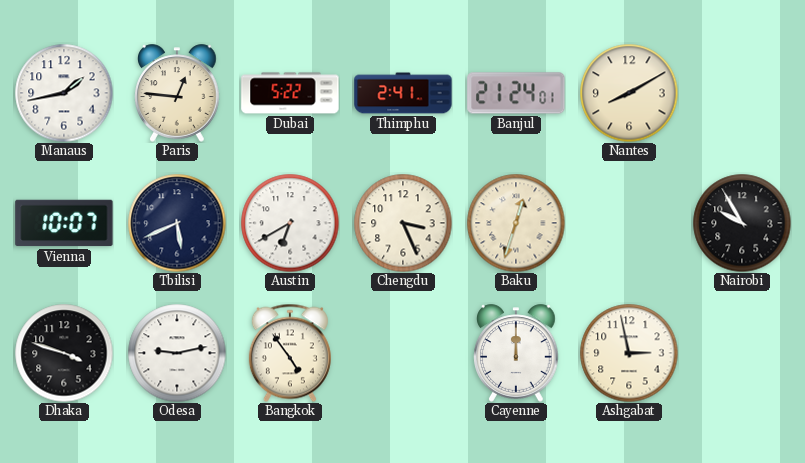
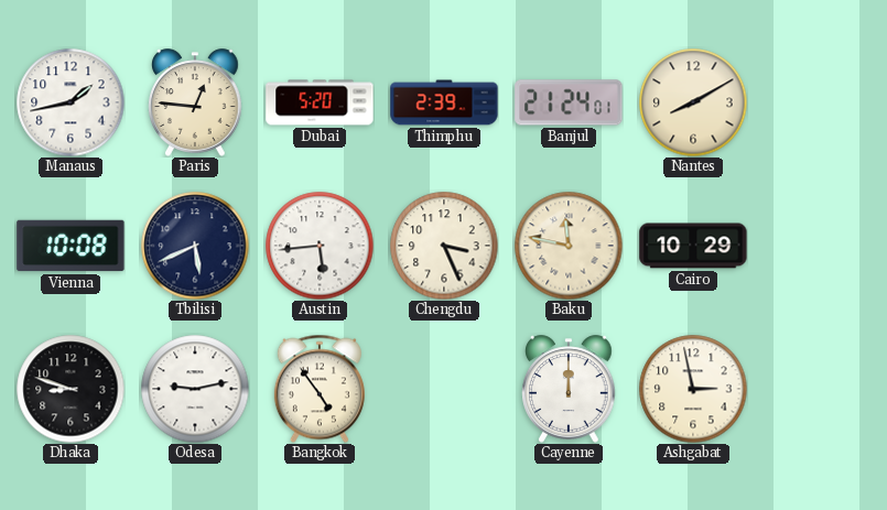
Dubai: 5:22 -> 5:20 (320, 102)
Thimphu: 2:41 -> 2:39 (444, 102)
Vienna: 10:07 -> 10:08 (71, 246)
Austin: 6:40 -> 5:44 (320, 246)
Baku: 12:33 -> 11:47 (569, 246)
Cairo: none -> 10:29 (693, 246)
Nairobi: 9:55 -> none (742, 223)
Dhaka: 3:48 -> 8:48 (71, 389)
